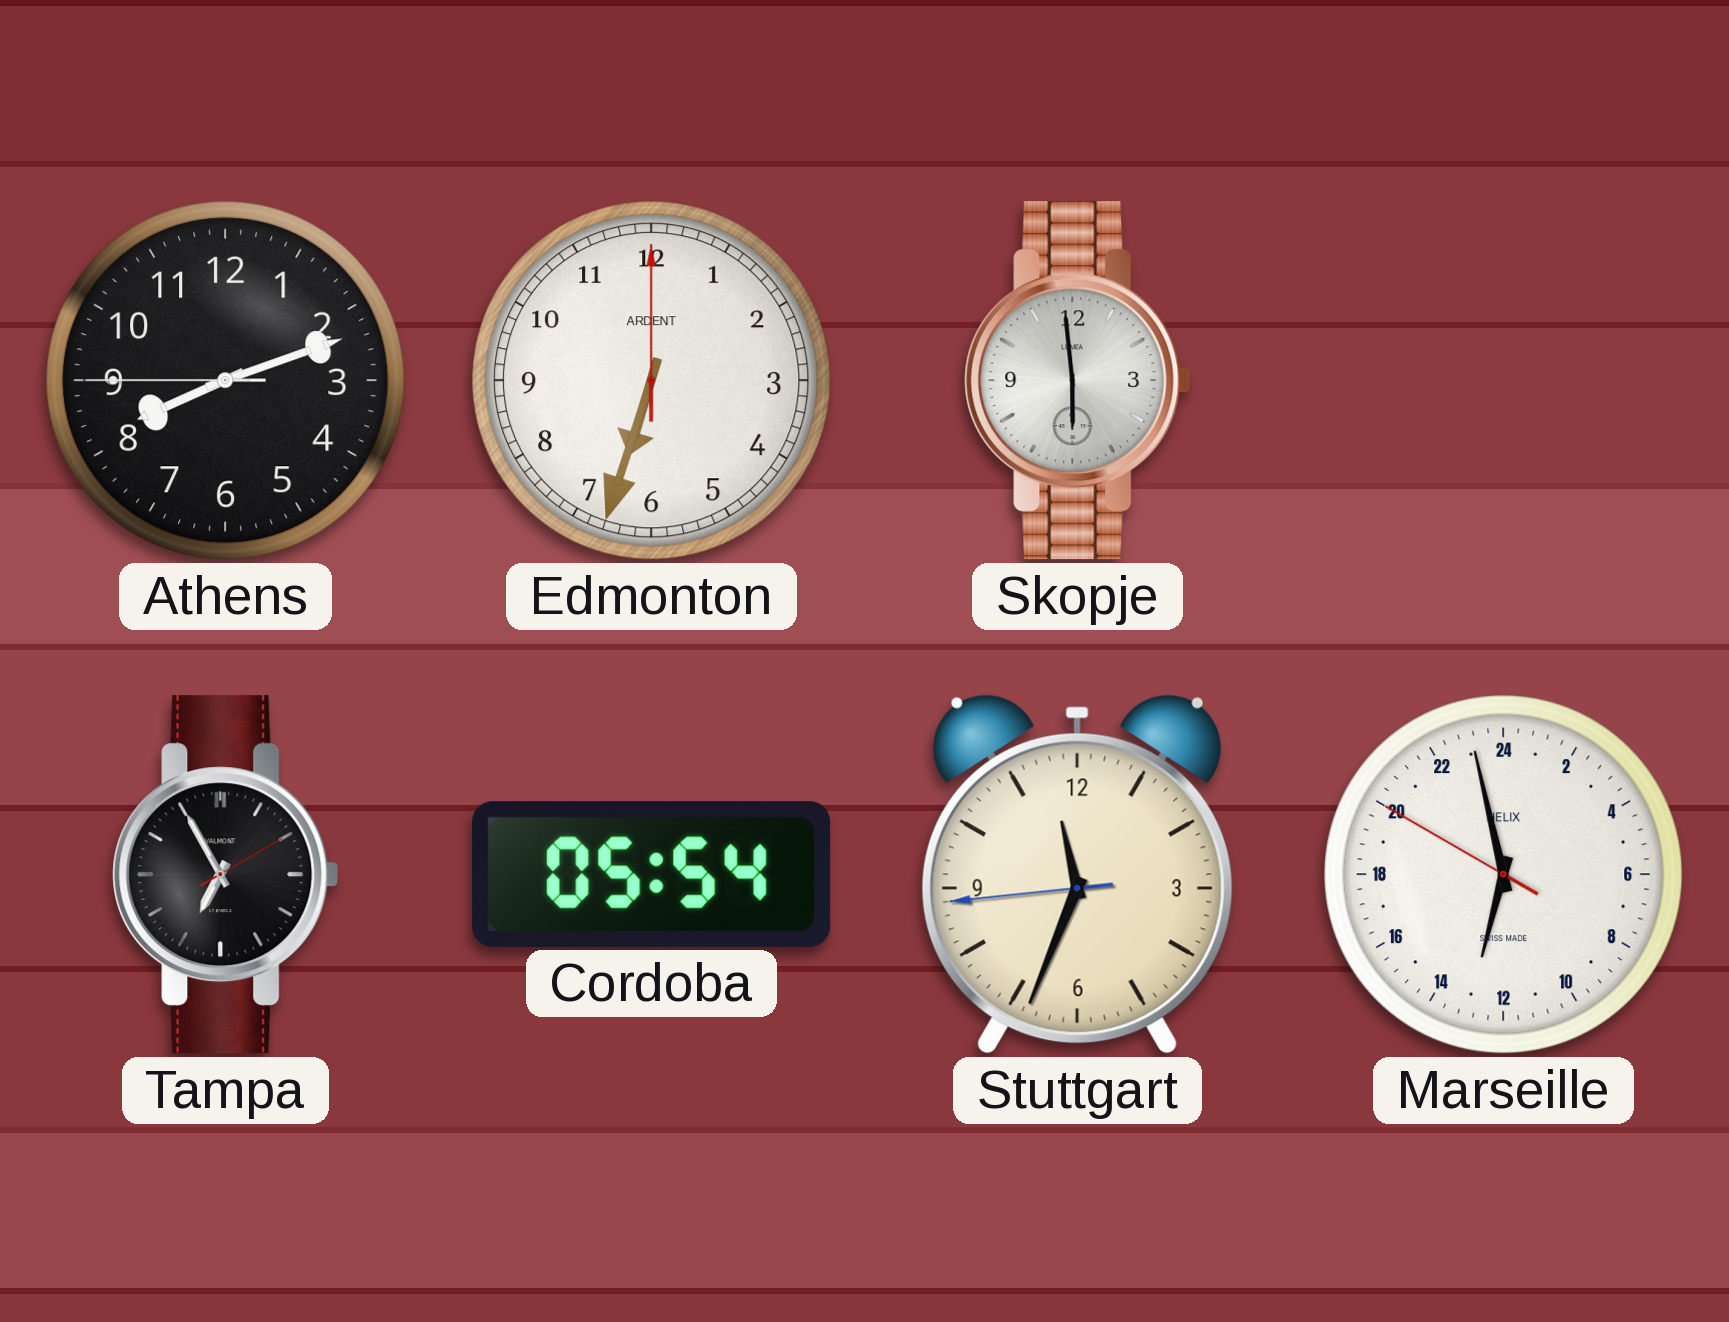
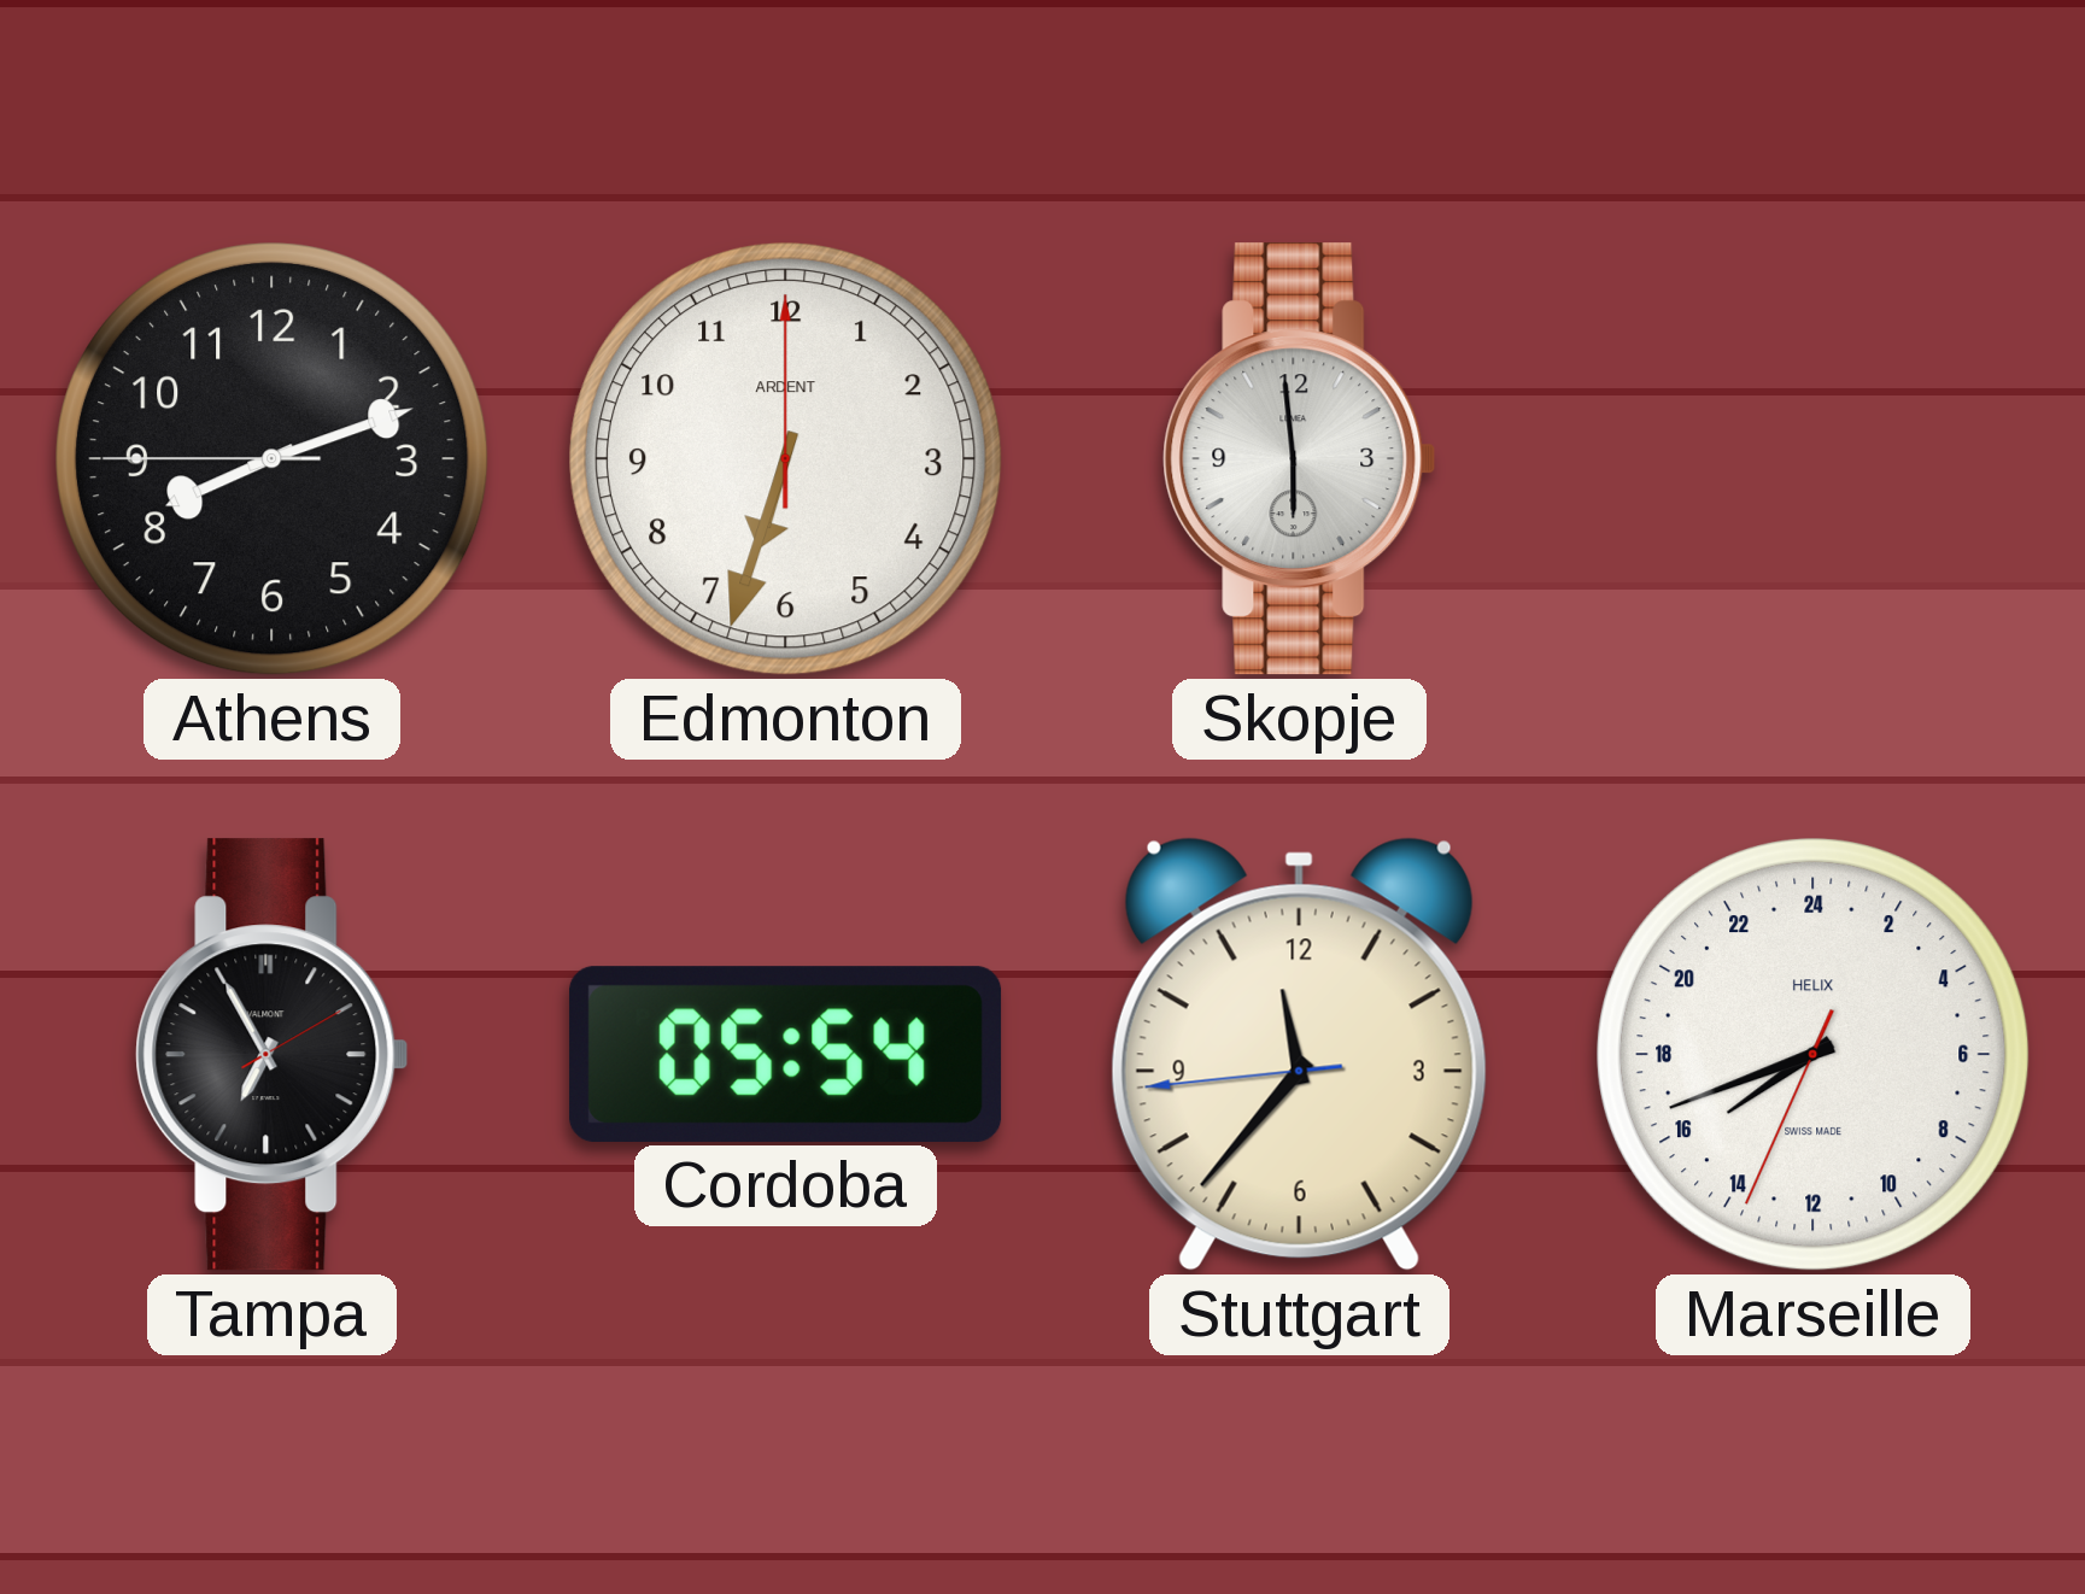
Stuttgart: 11:33 -> 11:36 (1299, 1054)
Marseille: 12:57 -> 15:41 (1814, 1055)
